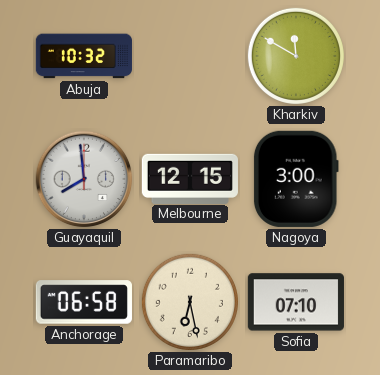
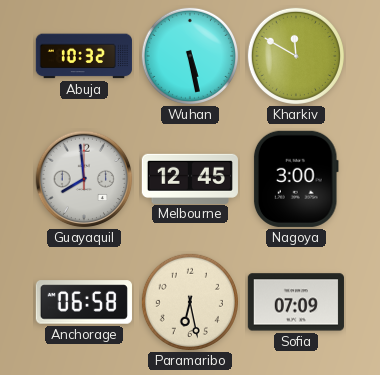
Wuhan: none -> 5:28 (190, 56)
Melbourne: 12:15 -> 12:45 (190, 178)
Sofia: 07:10 -> 07:09 (296, 302)
